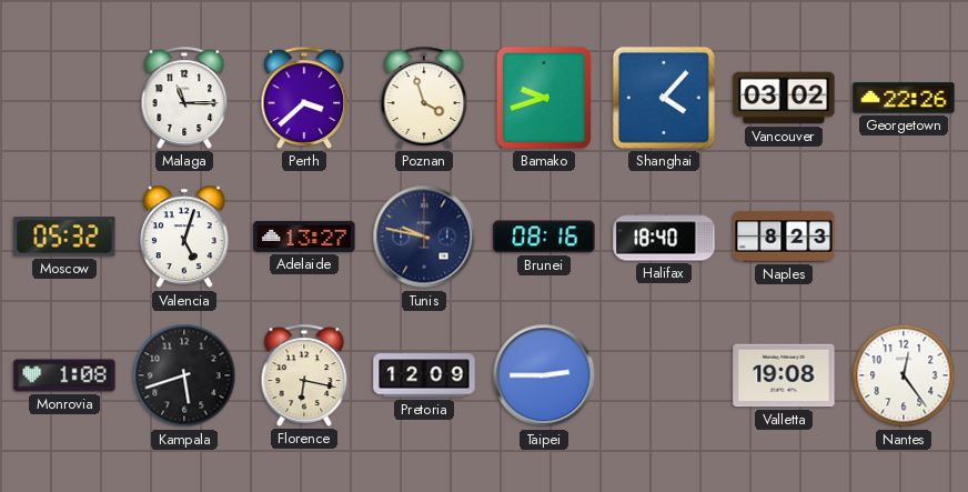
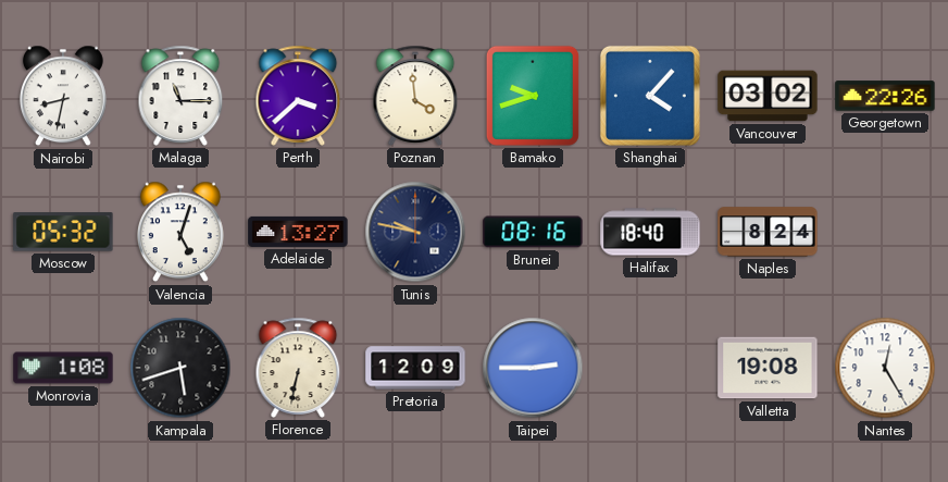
Nairobi: none -> 8:32 (63, 96)
Poznan: 3:57 -> 3:59 (415, 96)
Naples: 8:23 -> 8:24 (768, 232)
Florence: 6:17 -> 6:32 (298, 368)
Nantes: 12:24 -> 12:25 (885, 368)
